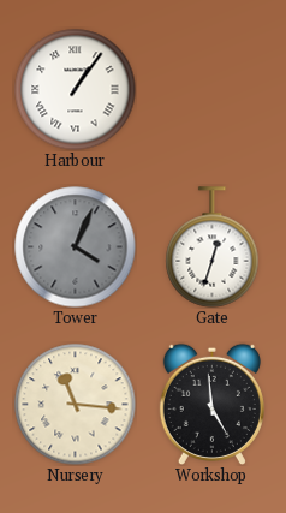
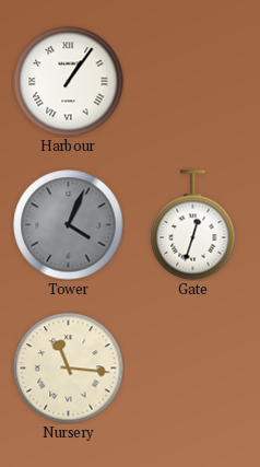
Workshop: 4:59 -> none (211, 404)
